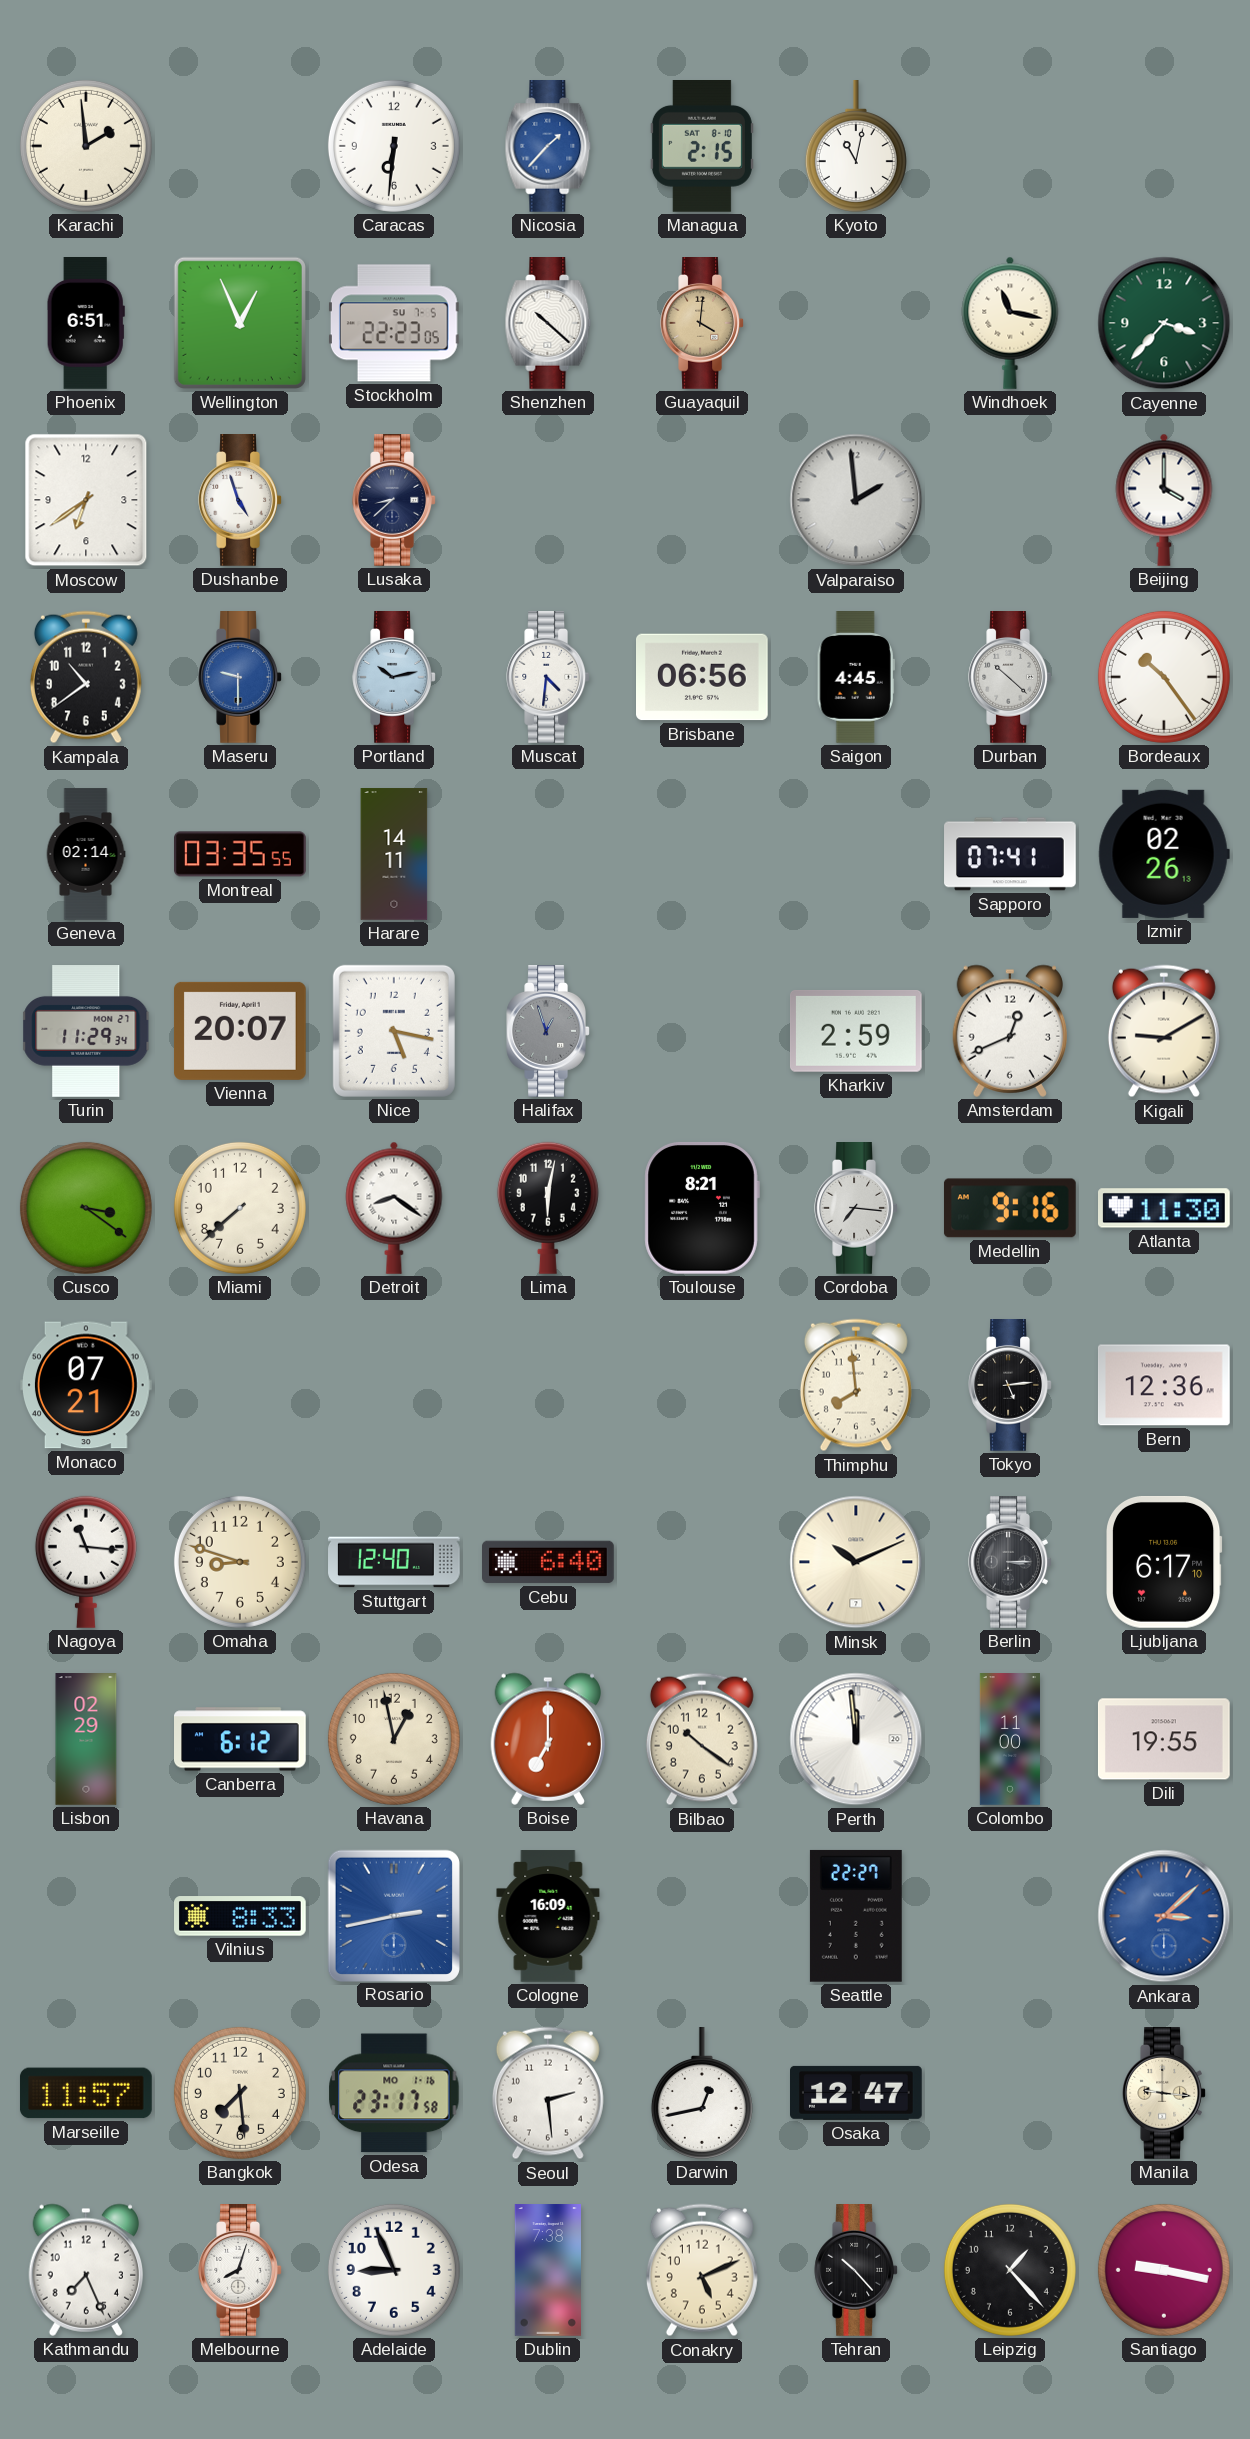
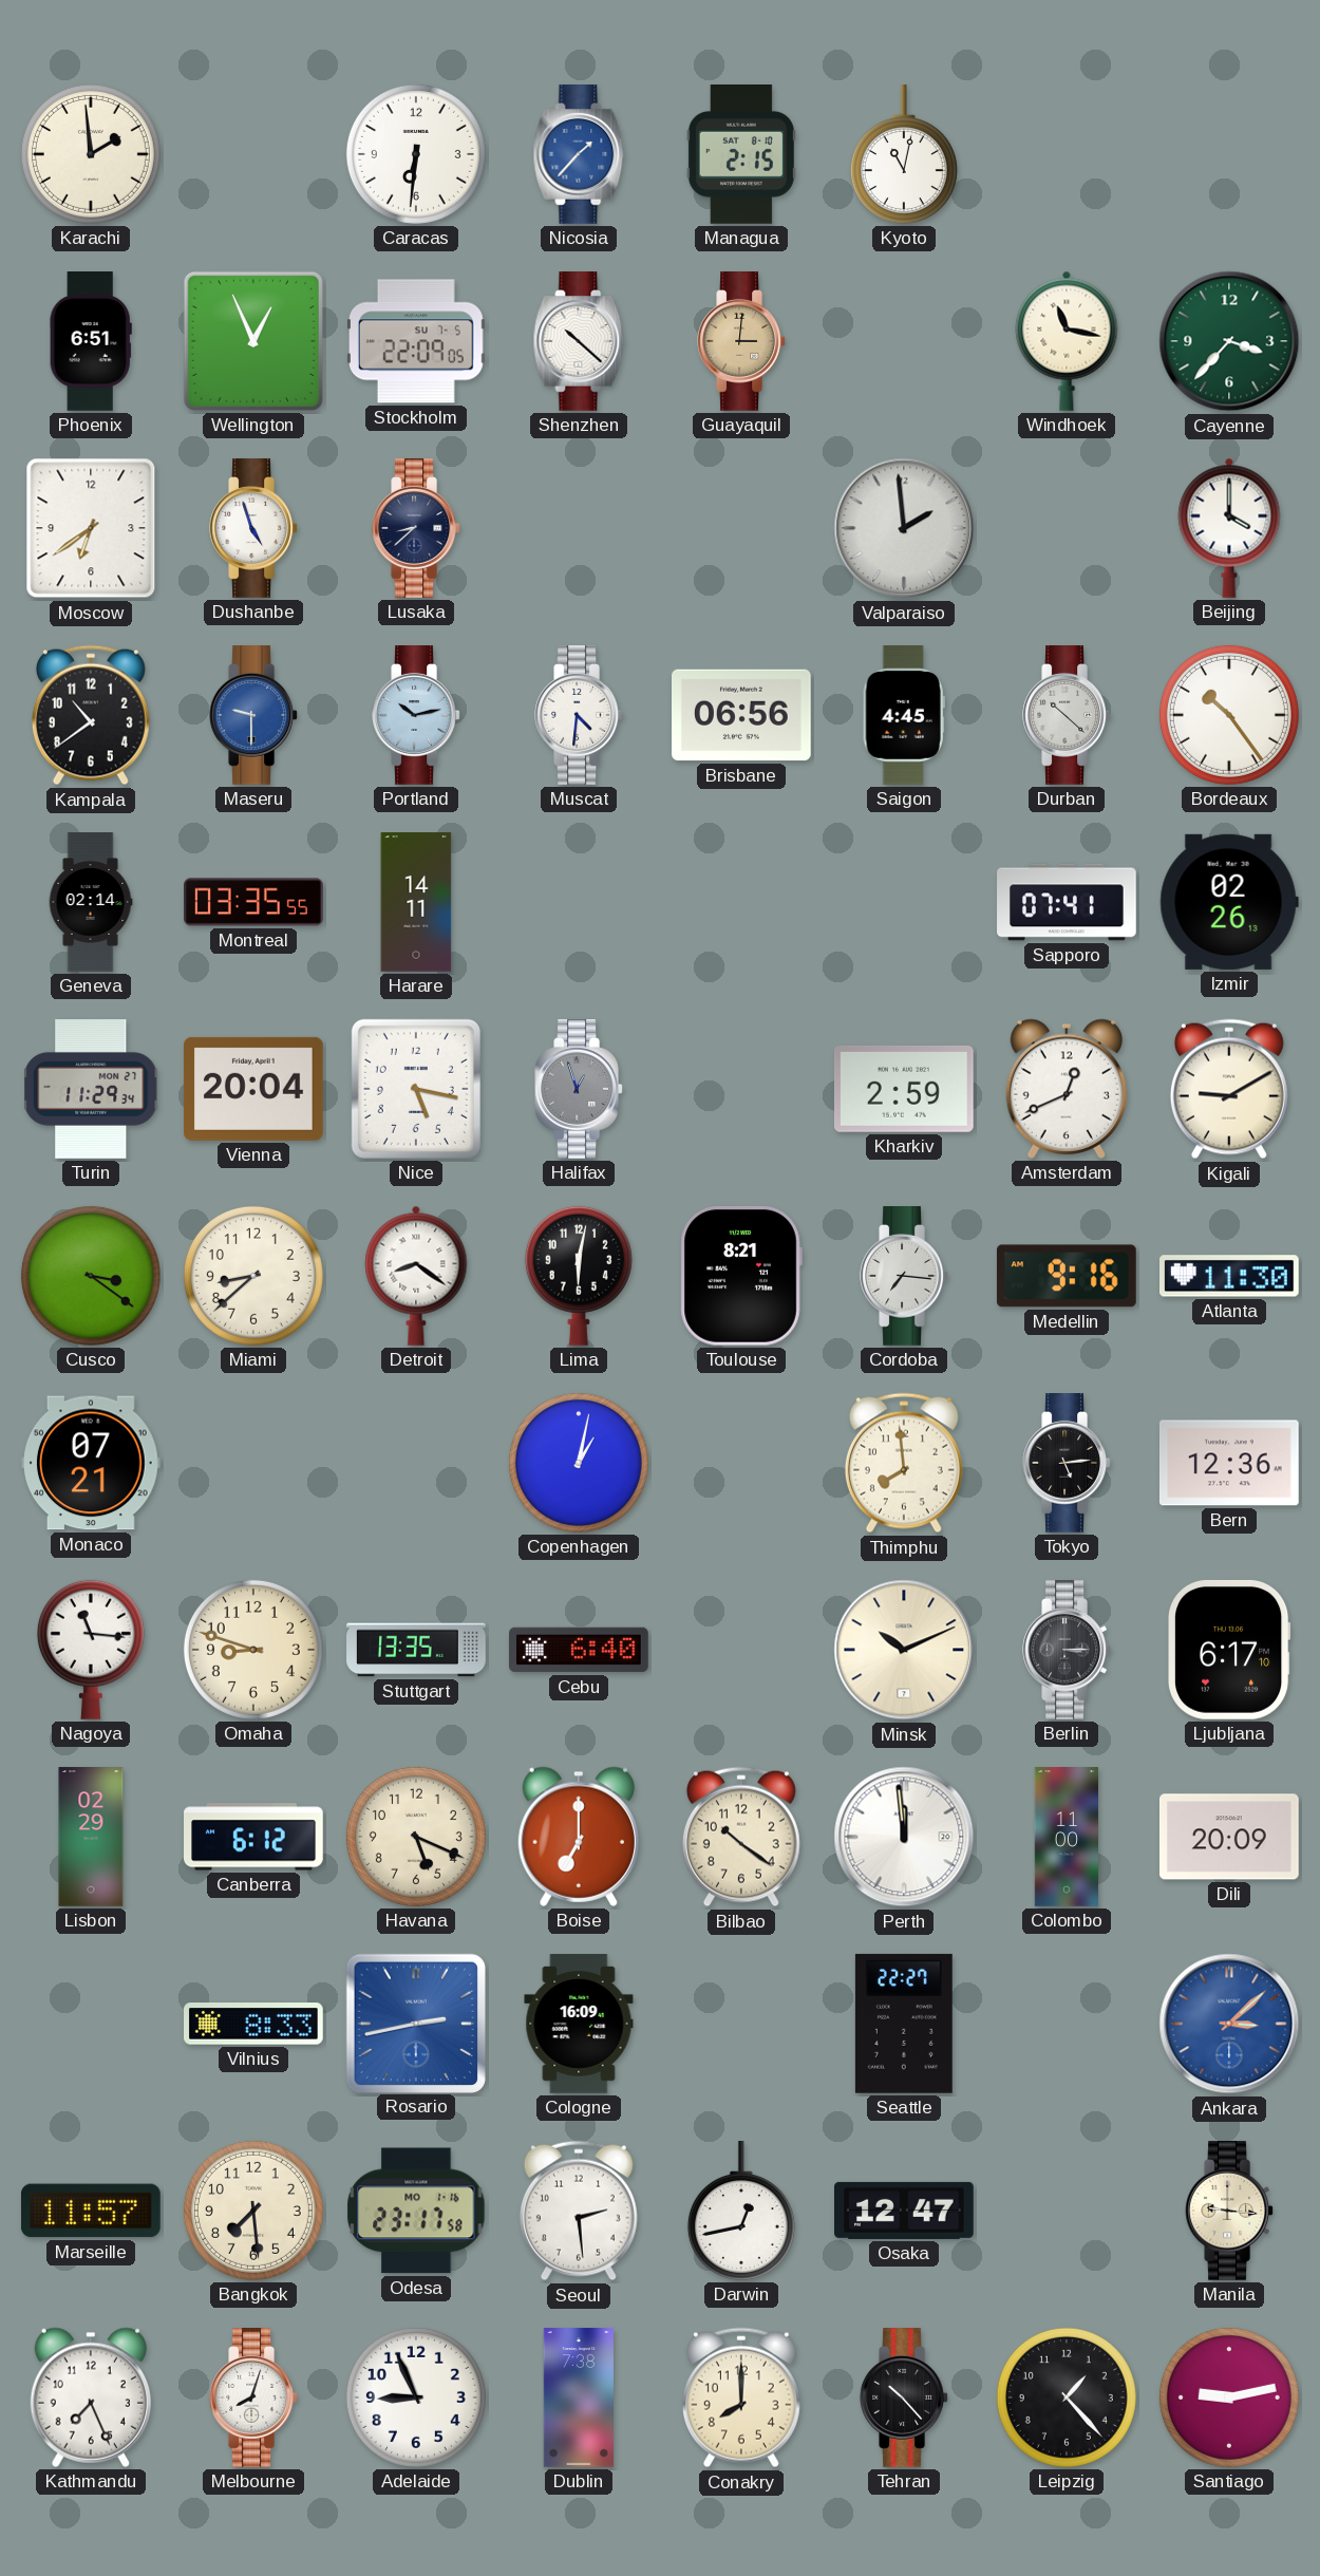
Stockholm: 22:23 -> 22:09 (416, 341)
Guayaquil: 4:01 -> 3:01 (741, 342)
Vienna: 20:07 -> 20:04 (253, 1089)
Miami: 7:38 -> 8:38 (253, 1276)
Copenhagen: none -> 1:02 (579, 1463)
Stuttgart: 12:40 -> 13:35 (416, 1650)
Havana: 12:58 -> 5:19 (416, 1837)
Dili: 19:55 -> 20:09 (1229, 1837)
Conakry: 5:11 -> 8:00 (741, 2398)
Santiago: 9:17 -> 9:13 (1229, 2398)
